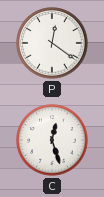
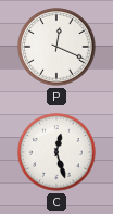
P: 12:21 -> 12:19 (56, 47)
